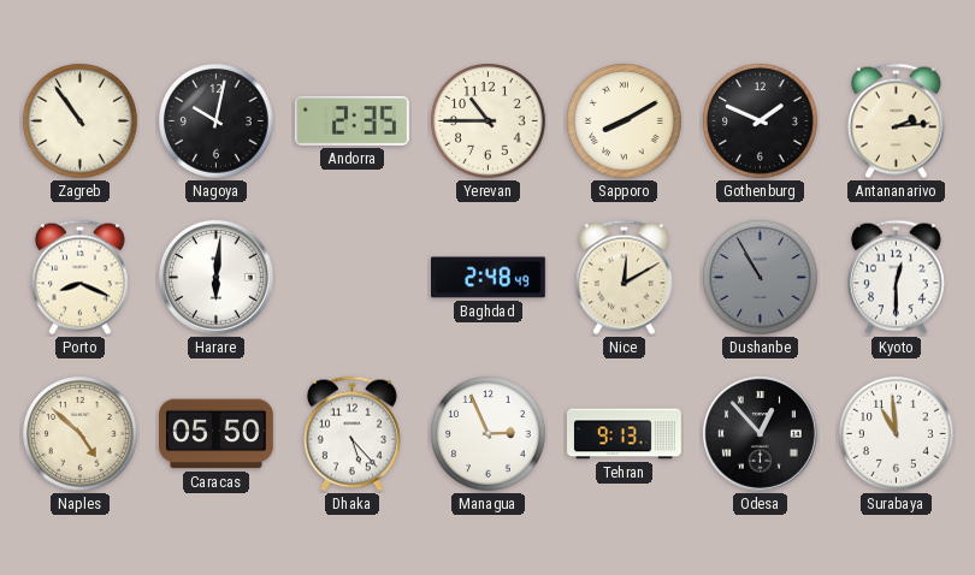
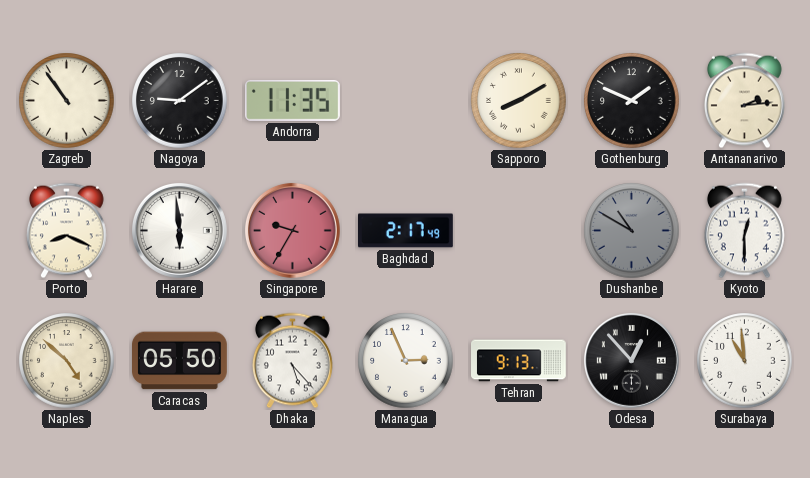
Nagoya: 10:02 -> 9:09 (180, 101)
Andorra: 2:35 -> 11:35 (292, 100)
Yerevan: 10:45 -> none (489, 121)
Harare: 6:01 -> 5:59 (179, 230)
Singapore: none -> 9:35 (292, 230)
Baghdad: 2:48 -> 2:17 (406, 231)
Nice: 12:10 -> none (624, 278)
Dushanbe: 10:55 -> 10:50 (632, 231)
